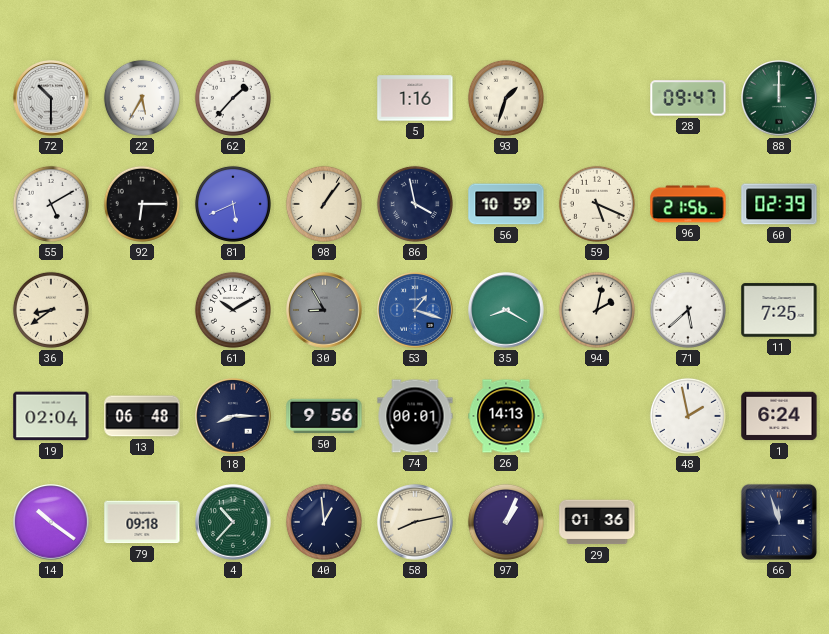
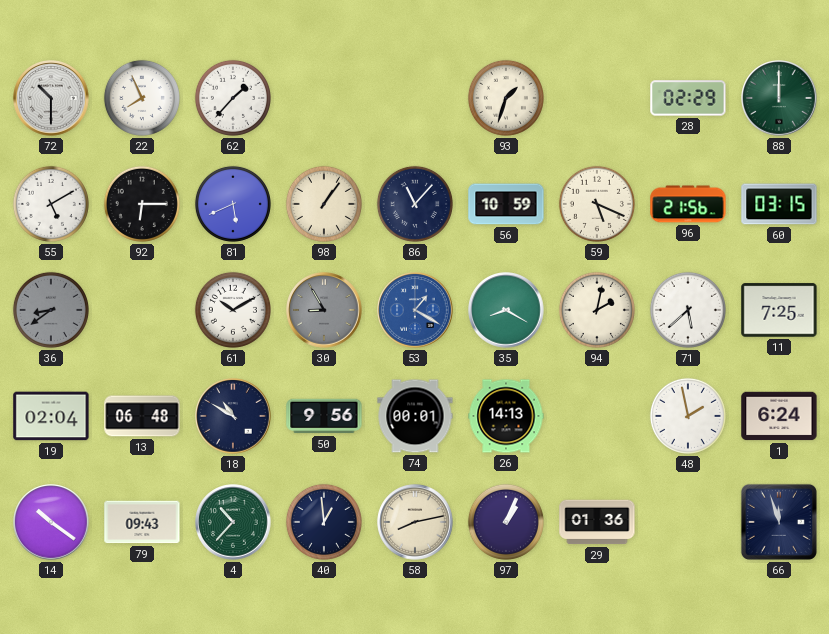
22: 5:35 -> 7:56 (142, 98)
5: 1:16 -> none (415, 98)
28: 09:47 -> 02:29 (688, 98)
86: 3:58 -> 11:07 (415, 204)
60: 02:39 -> 03:15 (779, 204)
36 dial: cream -> grey (51, 310)
53: 1:18 -> 1:20 (415, 310)
18: 8:15 -> 10:50 (233, 416)
79: 09:18 -> 09:43 (142, 522)
